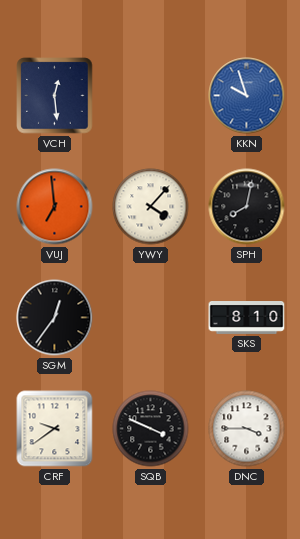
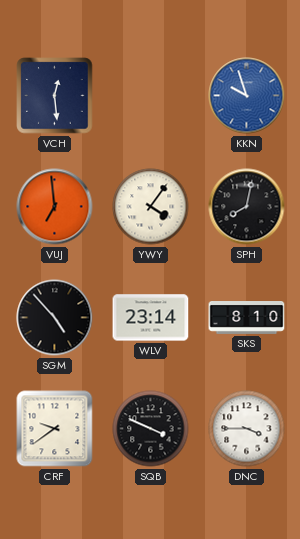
YWY: 4:07 -> 4:06 (151, 207)
SGM: 12:36 -> 4:53 (55, 318)
WLV: none -> 23:14 (151, 318)
